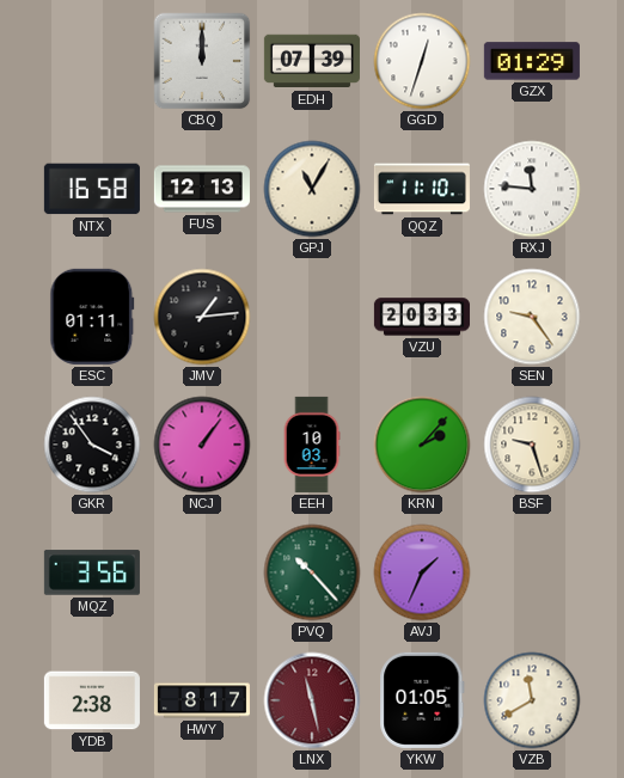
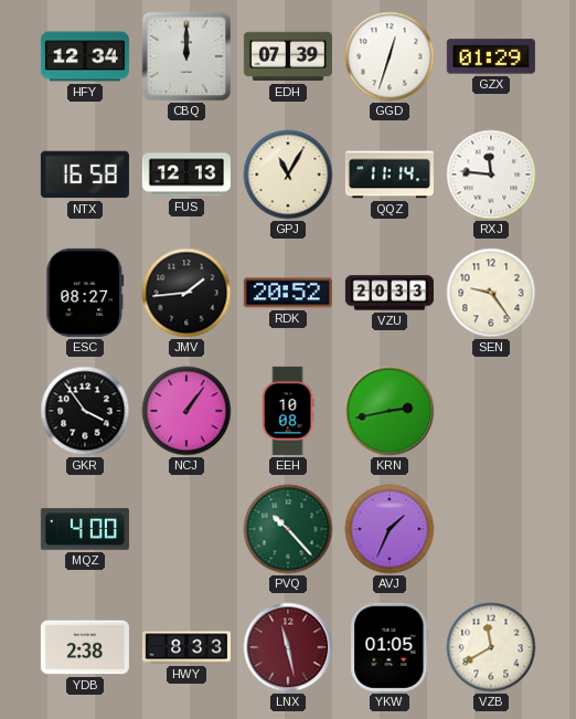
HFY: none -> 12:34 (85, 56)
QQZ: 11:10 -> 11:14 (390, 175)
ESC: 01:11 -> 08:27 (85, 293)
JMV: 1:14 -> 1:44 (186, 293)
RDK: none -> 20:52 (288, 293)
EEH: 10:03 -> 10:08 (288, 411)
KRN: 2:07 -> 2:43 (390, 411)
BSF: 9:27 -> none (532, 445)
MQZ: 3:56 -> 4:00 (85, 529)
HWY: 8:17 -> 8:33 (186, 647)
